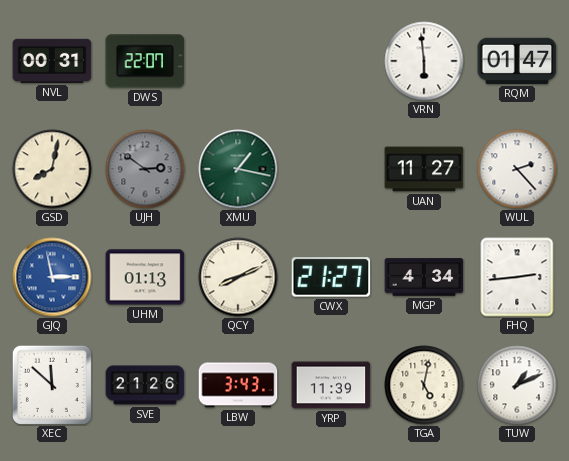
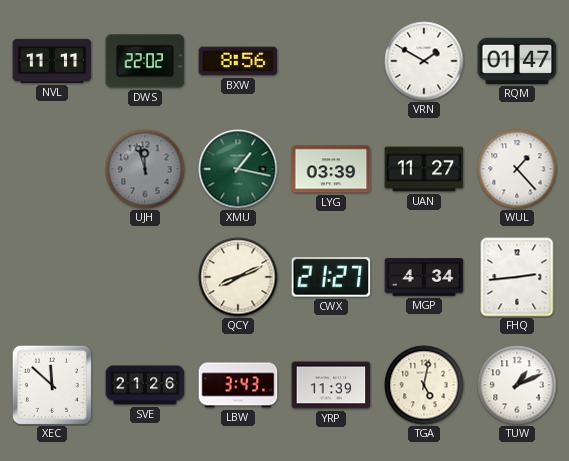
NVL: 00:31 -> 11:11 (52, 61)
DWS: 22:07 -> 22:02 (145, 61)
BXW: none -> 8:56 (238, 61)
VRN: 5:59 -> 1:50 (424, 61)
GSD: 8:02 -> none (52, 169)
UJH: 2:51 -> 11:57 (145, 169)
LYG: none -> 03:39 (331, 169)
WUL: 2:23 -> 1:23 (517, 169)
GJQ: 2:58 -> none (52, 277)
UHM: 01:13 -> none (145, 277)
